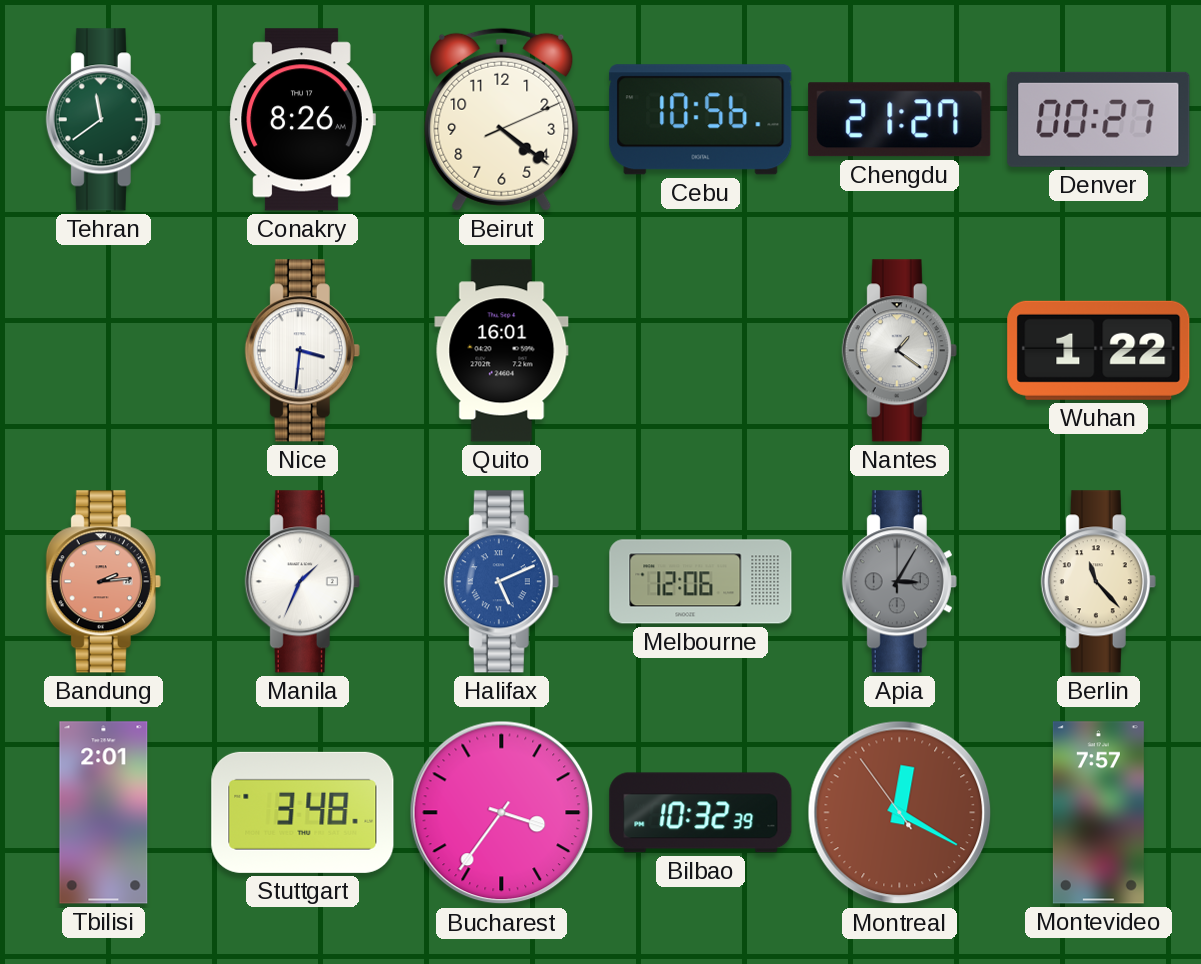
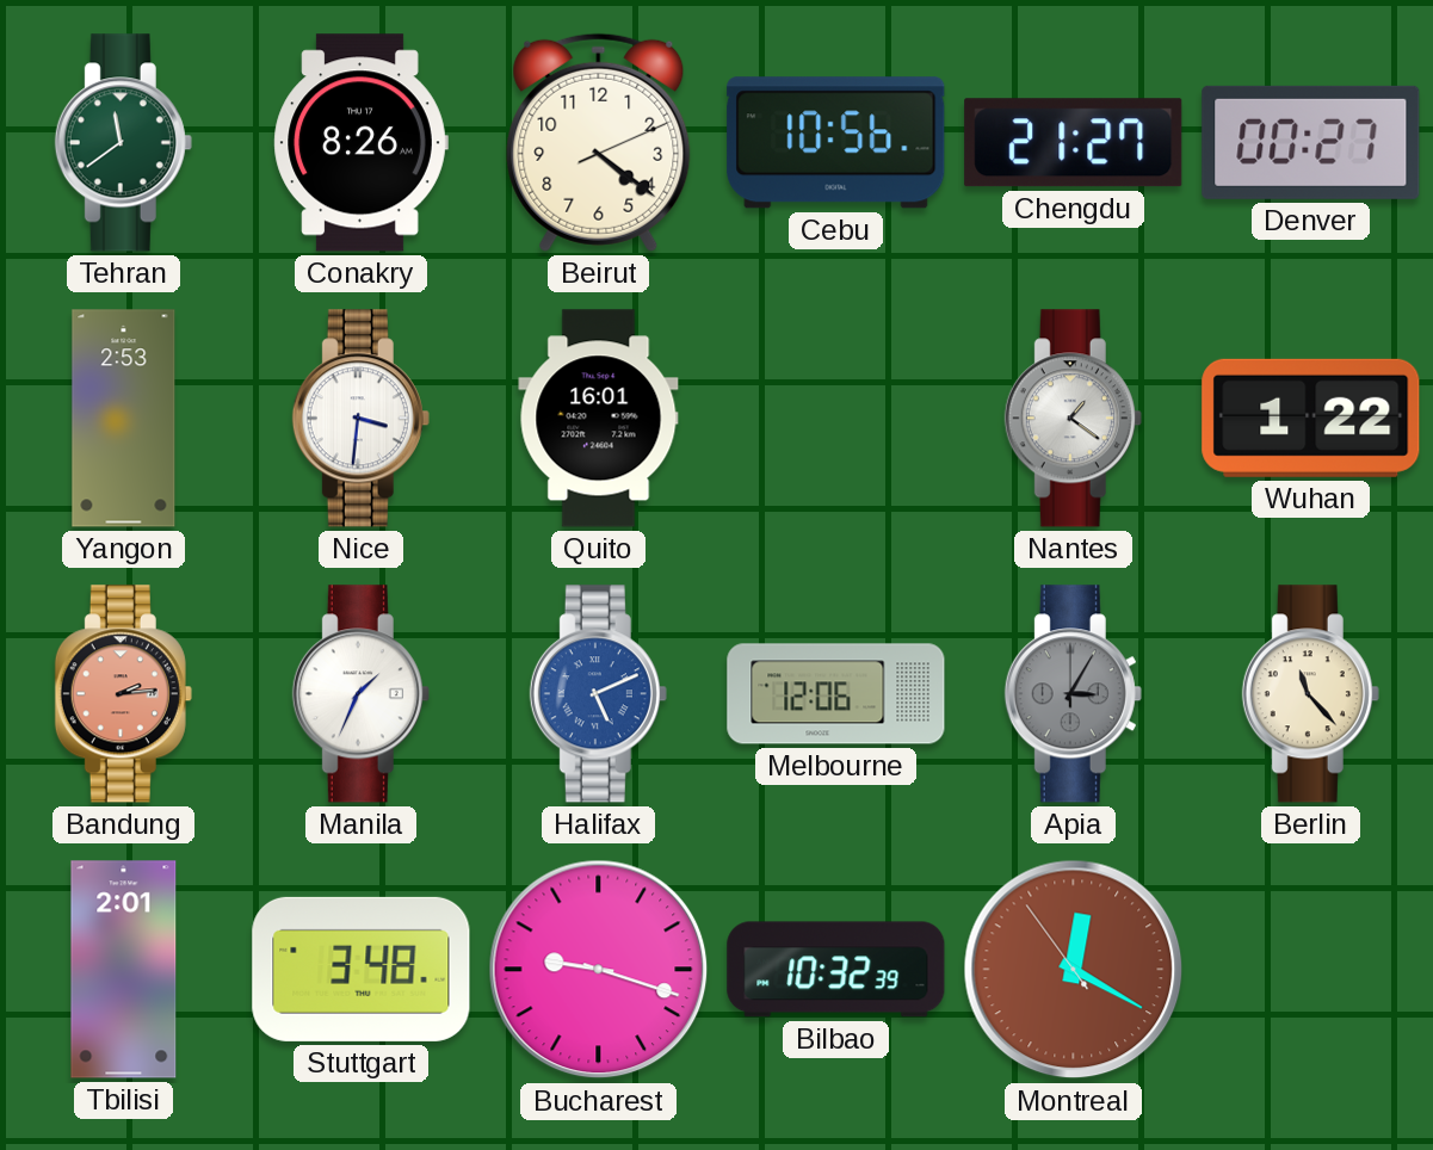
Yangon: none -> 2:53 (124, 419)
Bucharest: 3:36 -> 9:18 (599, 970)
Montevideo: 7:57 -> none (1098, 813)
